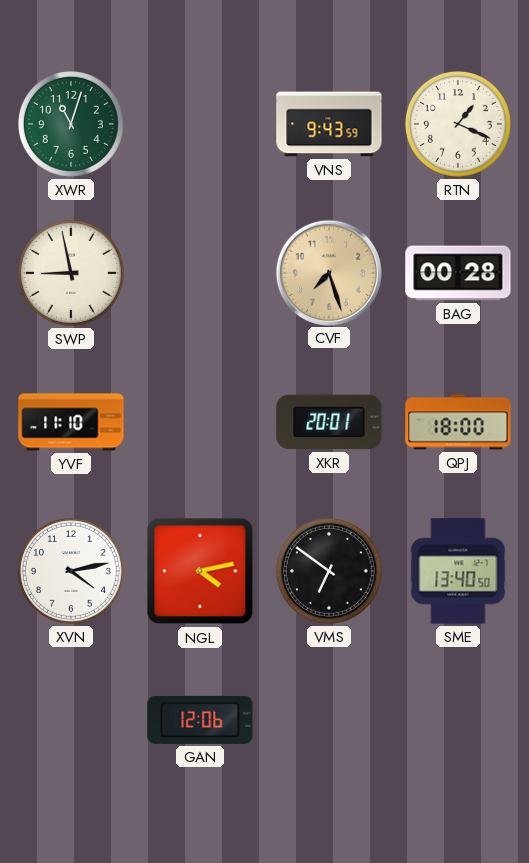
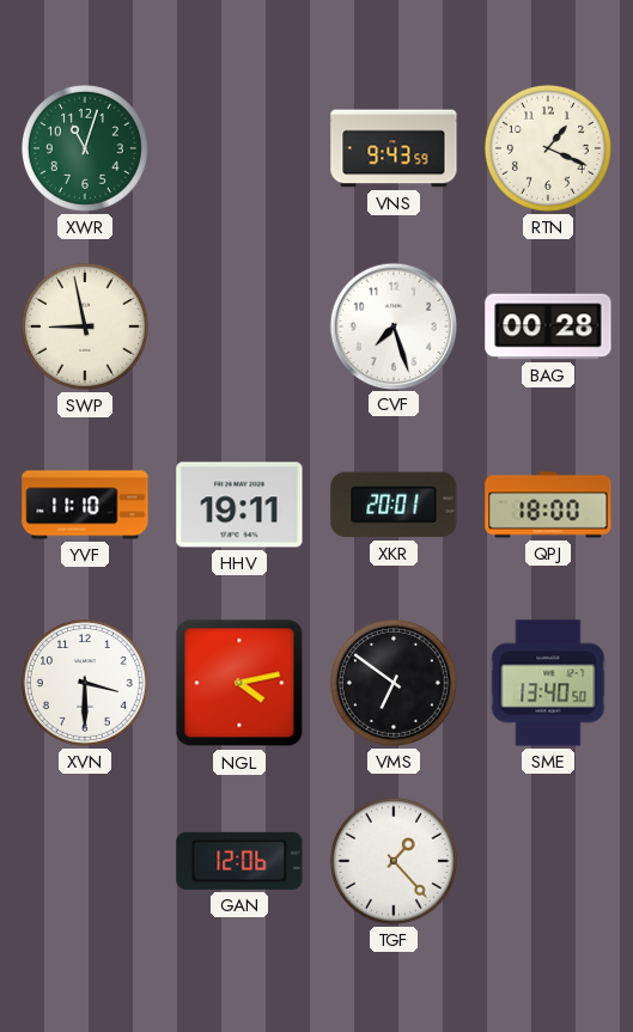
CVF dial: champagne -> white (392, 325)
HHV: none -> 19:11 (239, 505)
XVN: 4:13 -> 3:30 (85, 683)
TGF: none -> 1:23 (394, 861)
